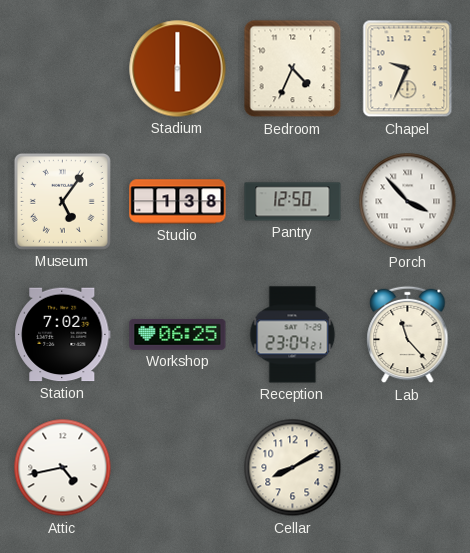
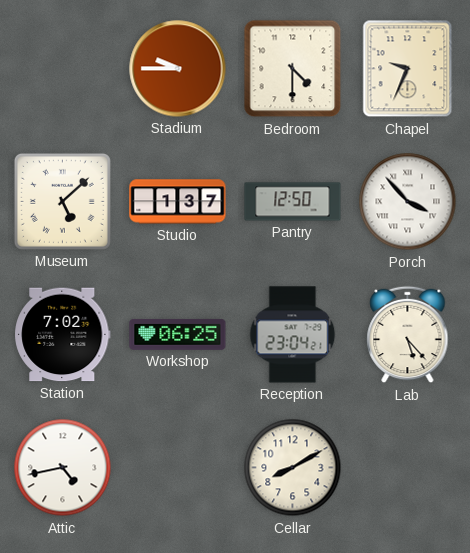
Stadium: 6:00 -> 9:45 (178, 69)
Bedroom: 4:34 -> 4:30 (293, 69)
Museum: 5:06 -> 5:08 (62, 201)
Studio: 1:38 -> 1:37 (178, 202)
Lab: 11:23 -> 5:23 (408, 335)
